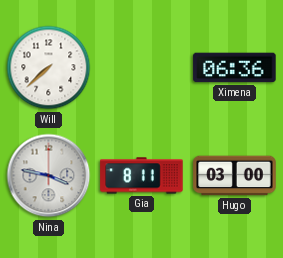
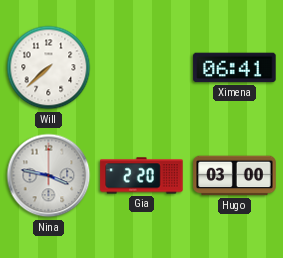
Ximena: 06:36 -> 06:41 (235, 68)
Gia: 8:11 -> 2:20 (142, 176)
